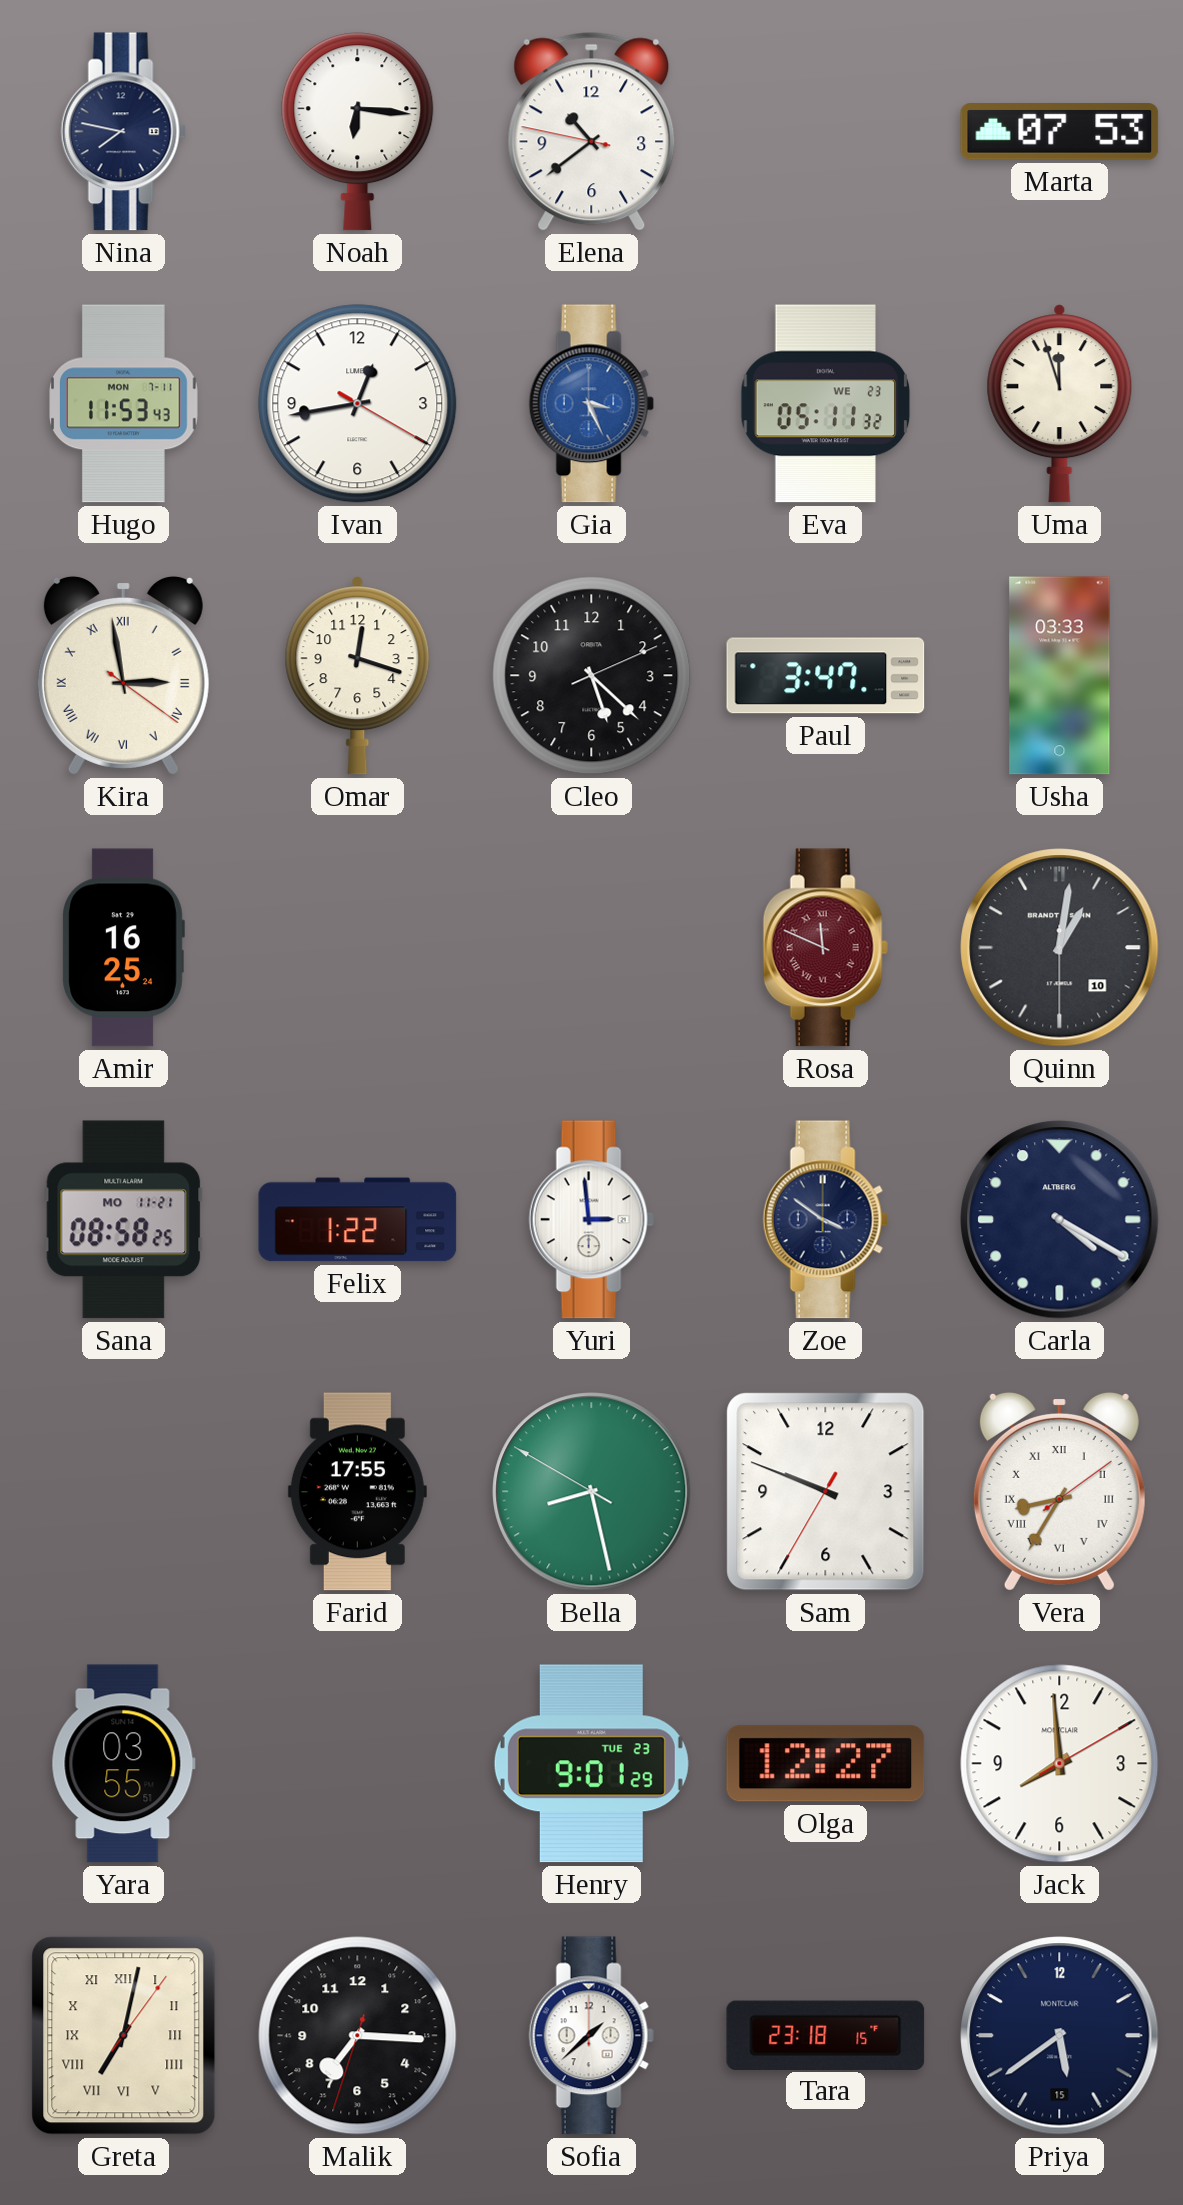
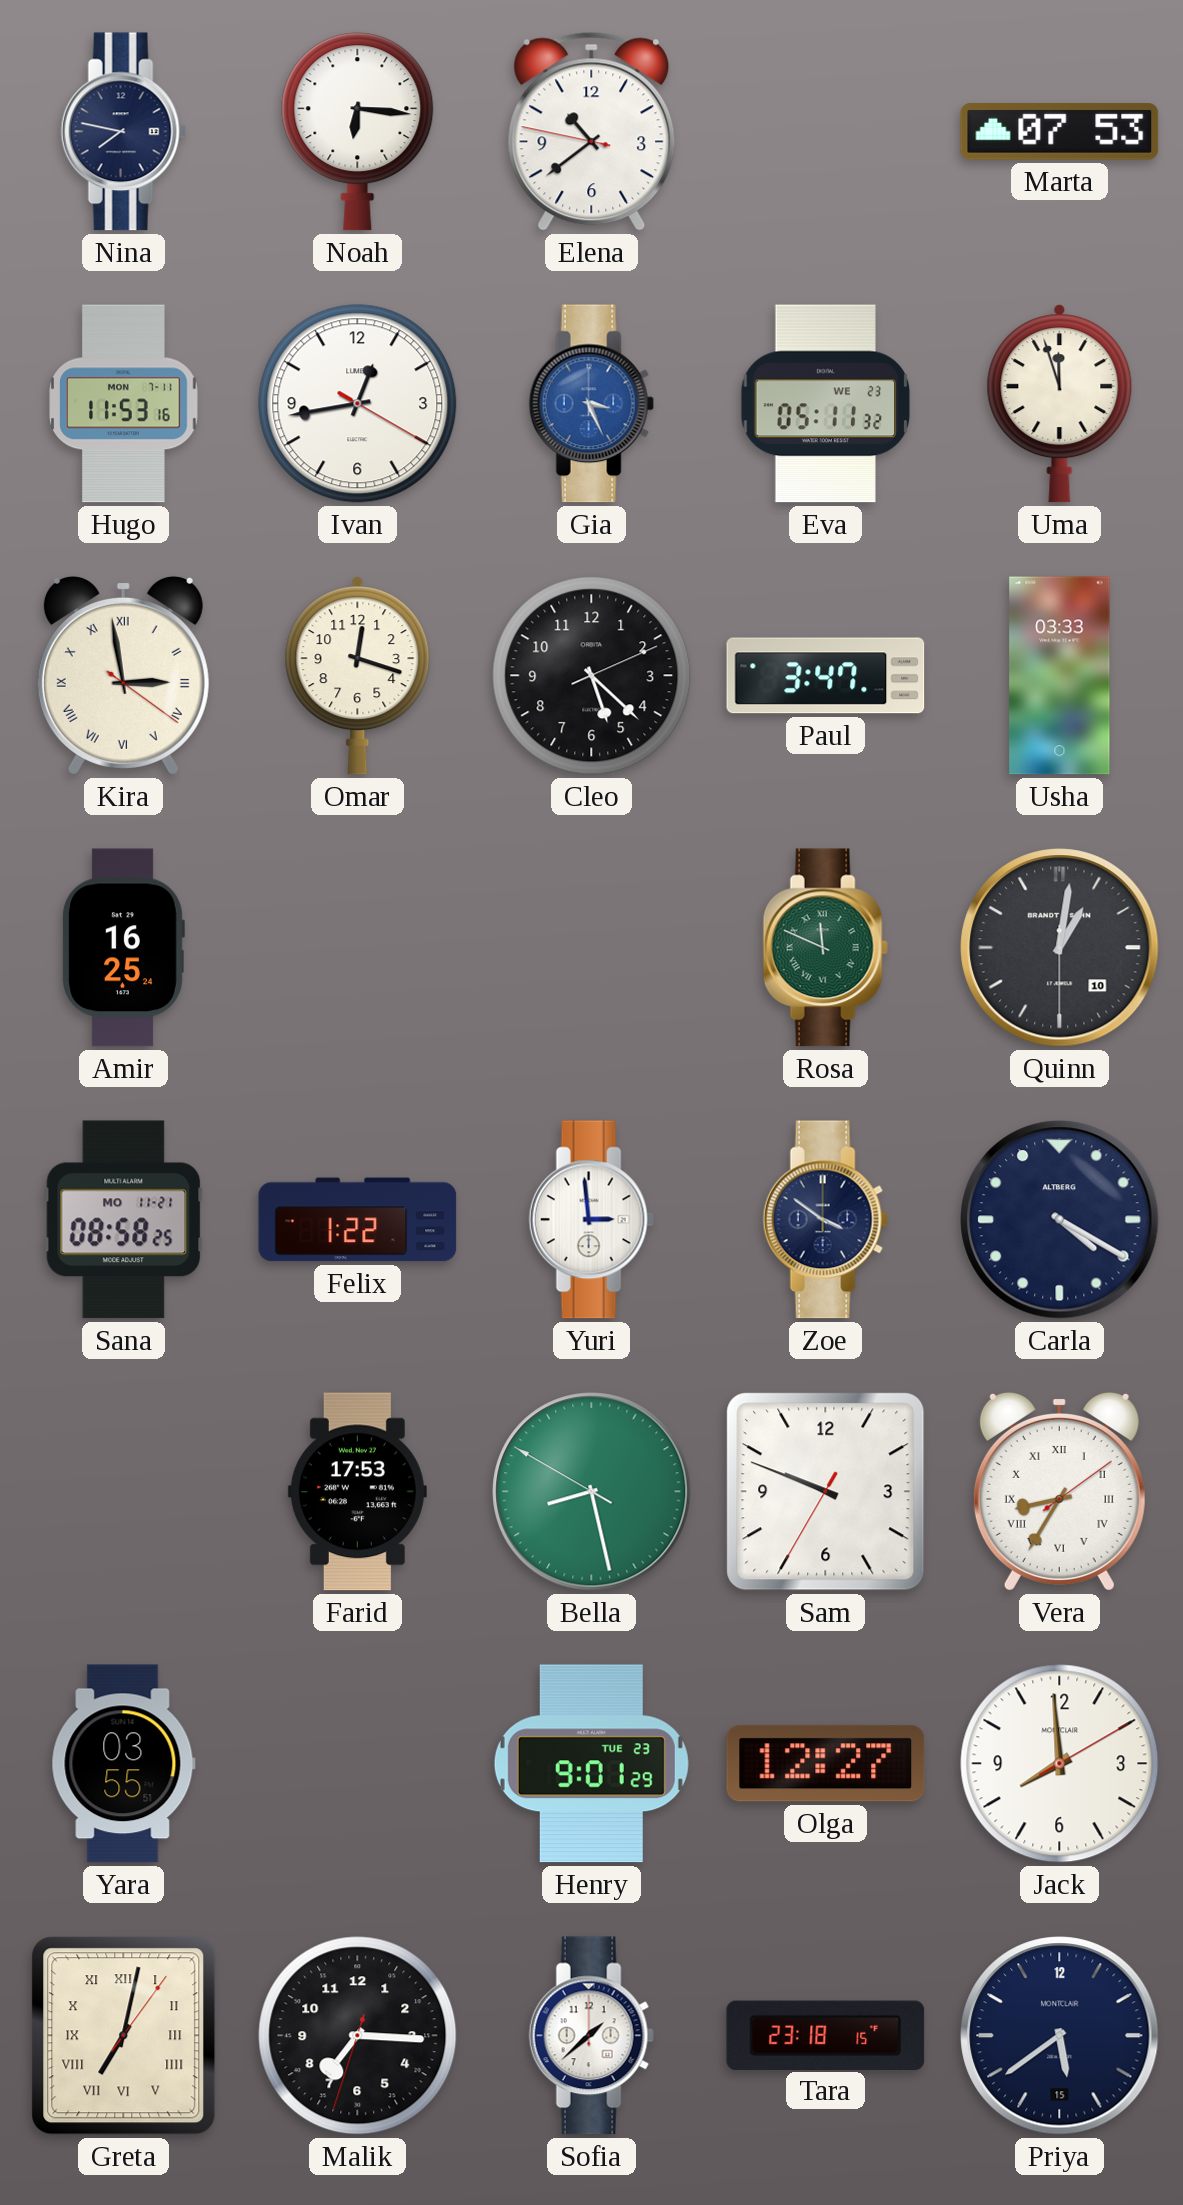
Hugo: 11:53:43 -> 11:53:16 (124, 404)
Rosa dial: burgundy -> green (825, 948)
Farid: 17:55 -> 17:53 (357, 1492)
